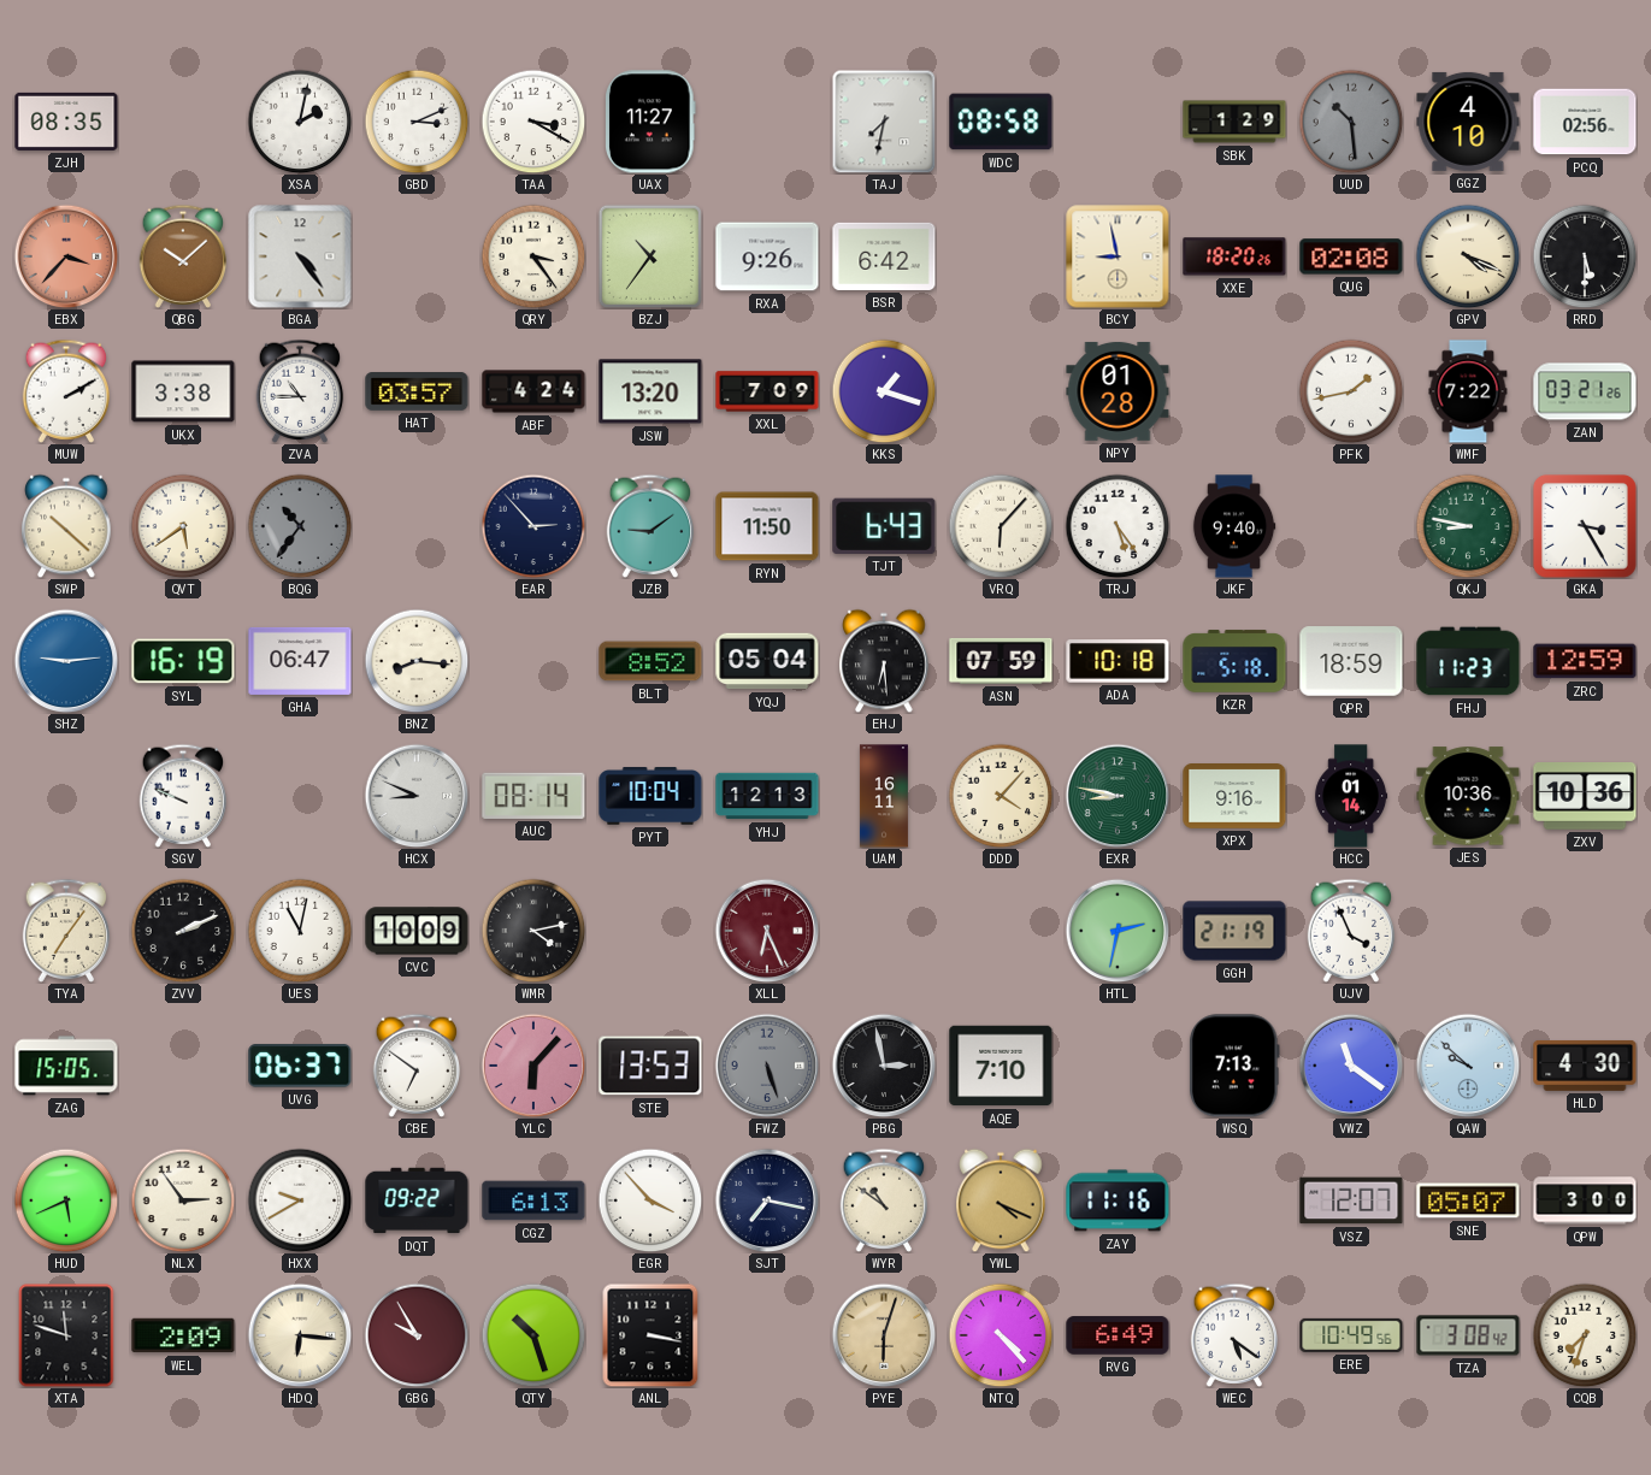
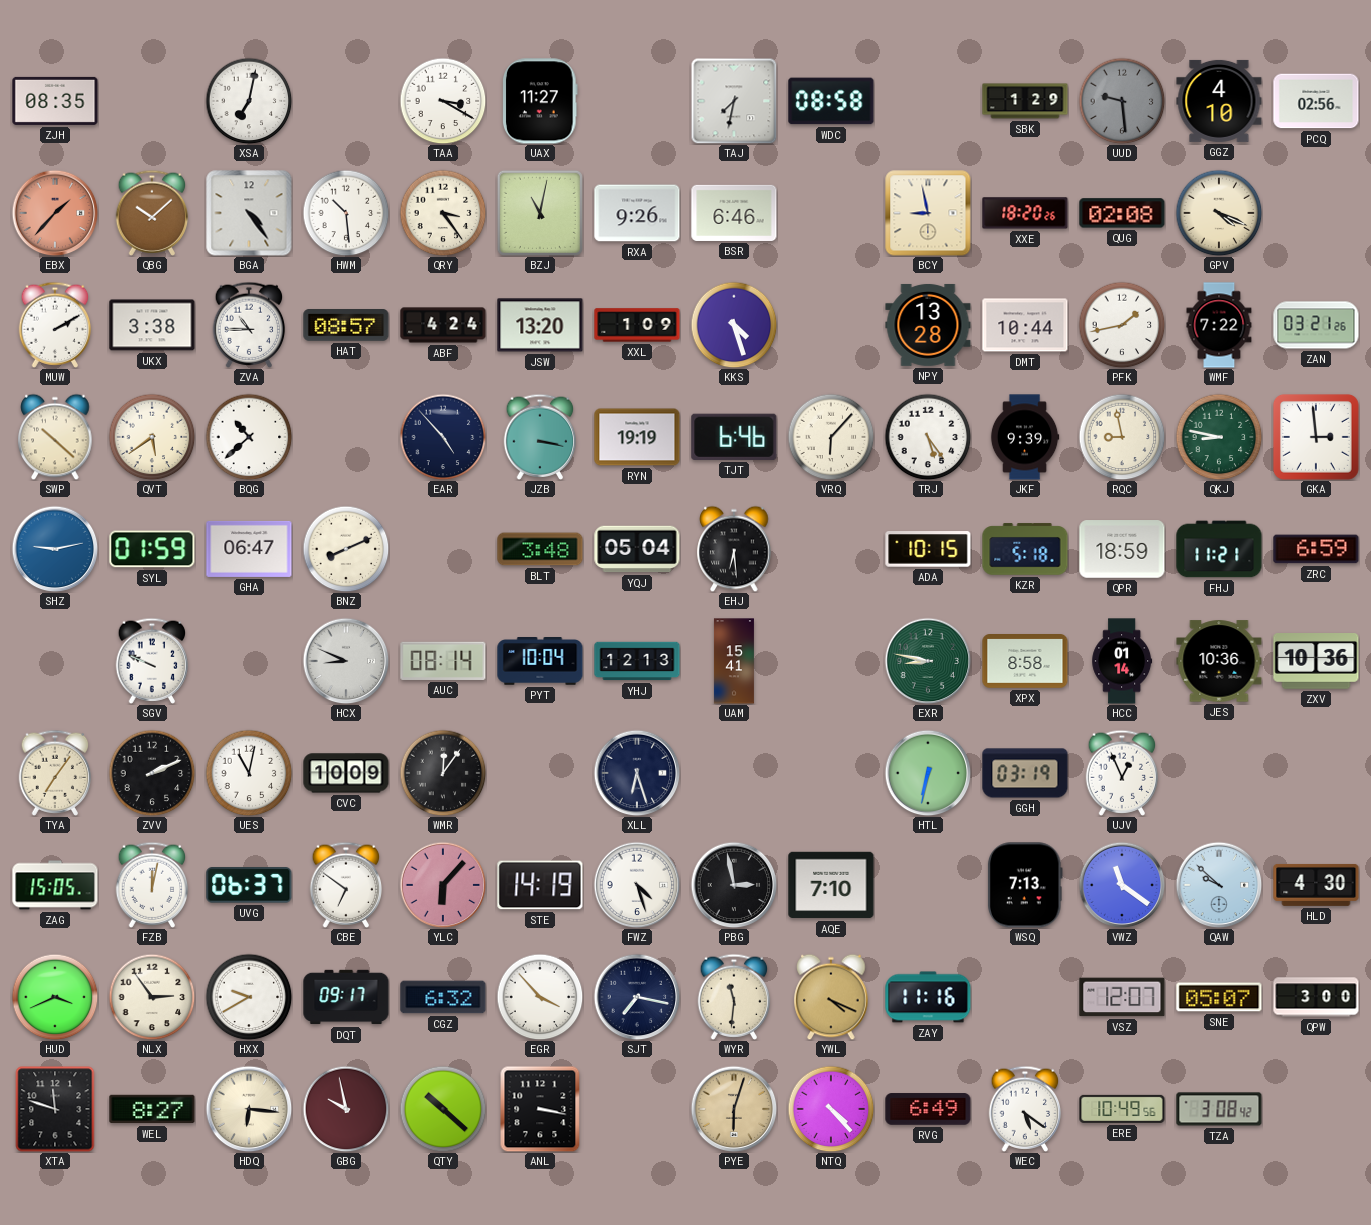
XSA: 2:02 -> 7:02 (249, 101)
GBD: 3:11 -> none (417, 122)
UUD: 10:29 -> 9:29 (1122, 101)
EBX: 3:37 -> 1:37 (55, 213)
HWM: none -> 10:29 (346, 213)
BZJ: 10:36 -> 11:02 (540, 213)
BSR: 6:42 -> 6:46 (734, 213)
RRD: 5:30 -> none (1585, 256)
HAT: 03:57 -> 08:57 (346, 326)
XXL: 7:09 -> 1:09 (637, 325)
KKS: 1:18 -> 4:27 (734, 325)
NPY: 01:28 -> 13:28 (928, 325)
DMT: none -> 10:44 (1025, 325)
BQG: 10:36 -> 10:38 (249, 437)
BQG dial: grey -> white (249, 437)
EAR: 2:53 -> 4:53 (443, 437)
JZB: 9:09 -> 3:17 (540, 437)
RYN: 11:50 -> 19:19 (637, 437)
TJT: 6:43 -> 6:46 (734, 437)
JKF: 9:40 -> 9:39 (1025, 437)
RQC: none -> 8:58 (1122, 437)
GKA: 3:25 -> 2:59 (1316, 437)
SHZ: 9:14 -> 9:13 (55, 549)
SYL: 16:19 -> 01:59 (152, 549)
BNZ: 8:16 -> 8:11 (346, 549)
BLT: 8:52 -> 3:48 (540, 549)
ASN: 07:59 -> none (1001, 661)
ADA: 10:18 -> 10:15 (928, 549)
FHJ: 11:23 -> 11:21 (1219, 549)
ZRC: 12:59 -> 6:59 (1316, 549)
UAM: 16:11 -> 15:41 (734, 661)
DDD: 4:07 -> none (1001, 796)
XPX: 9:16 -> 8:58 (1025, 662)
WMR: 4:13 -> 12:06 (443, 773)
XLL: 6:26 -> 6:27 (637, 773)
XLL dial: burgundy -> navy (637, 773)
HTL: 2:32 -> 6:32 (928, 773)
GGH: 21:19 -> 03:19 (1025, 773)
UJV: 3:56 -> 12:56 (1122, 773)
FZB: none -> 12:02 (152, 885)
STE: 13:53 -> 14:19 (540, 885)
FWZ: 5:27 -> 4:27 (637, 885)
FWZ dial: grey -> white (637, 885)
HUD: 5:41 -> 3:41 (55, 997)
DQT: 09:22 -> 09:17 (346, 997)
CGZ: 6:13 -> 6:32 (443, 997)
WYR: 10:51 -> 11:31 (734, 997)
WEL: 2:09 -> 8:27 (152, 1109)
GBG: 9:55 -> 9:58 (346, 1109)
QTY: 10:27 -> 10:22 (443, 1109)
CQB: 7:33 -> none (1585, 1335)
